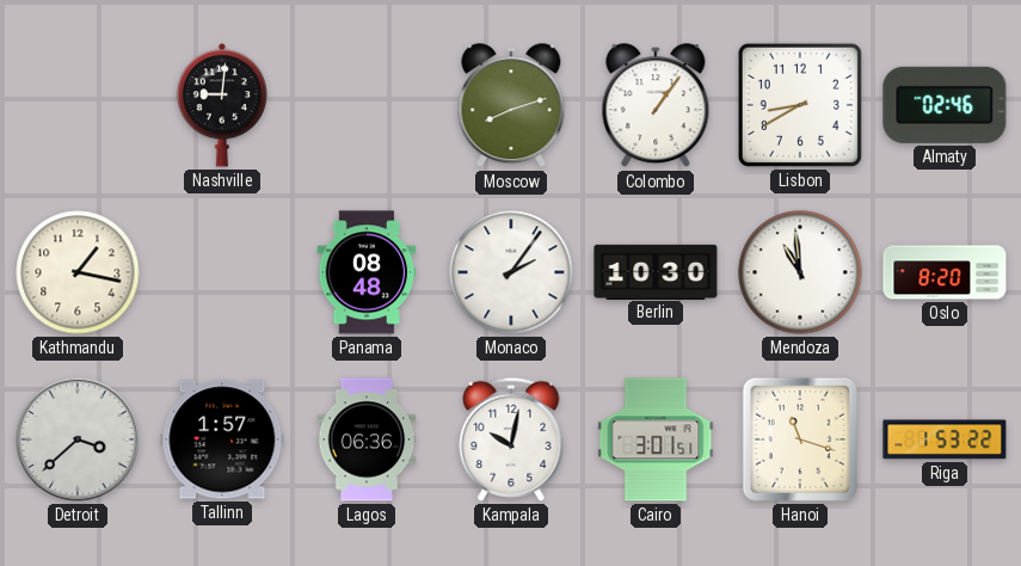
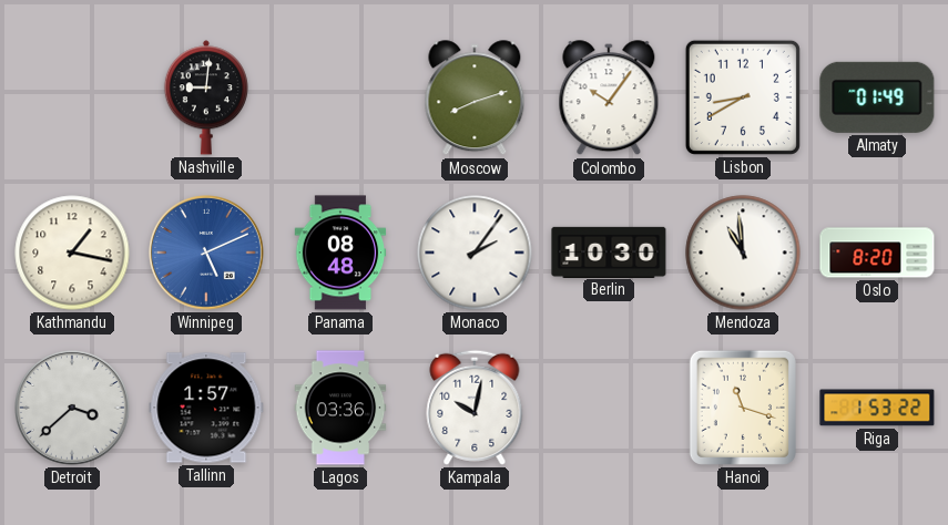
Colombo: 1:06 -> 10:06 (609, 99)
Almaty: 02:46 -> 01:49 (877, 97)
Winnipeg: none -> 5:11 (207, 254)
Lagos: 06:36 -> 03:36 (340, 408)
Cairo: 3:01 -> none (656, 439)
